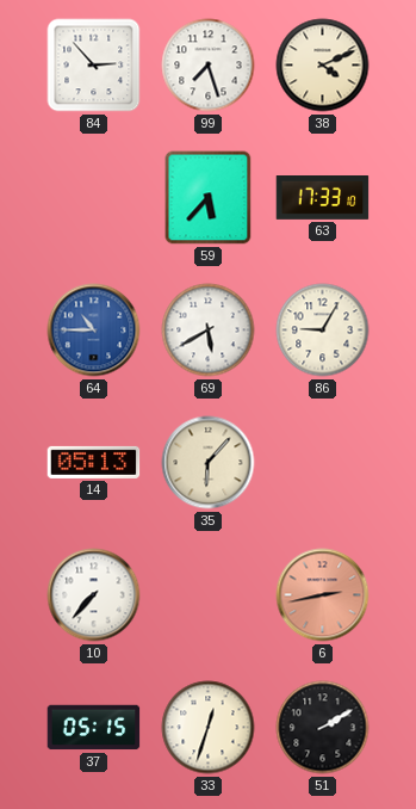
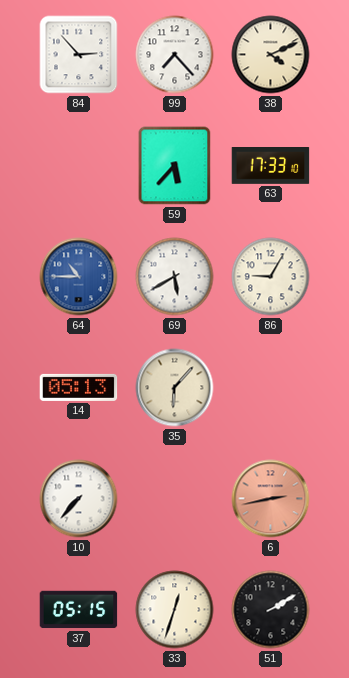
99: 7:27 -> 7:23 (175, 55)
